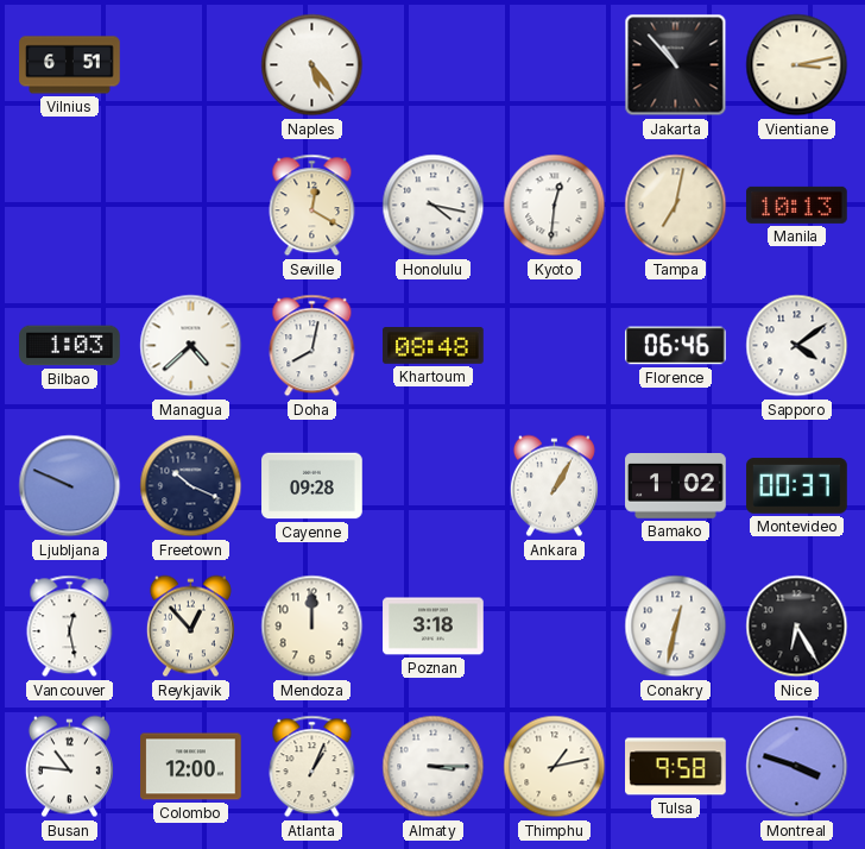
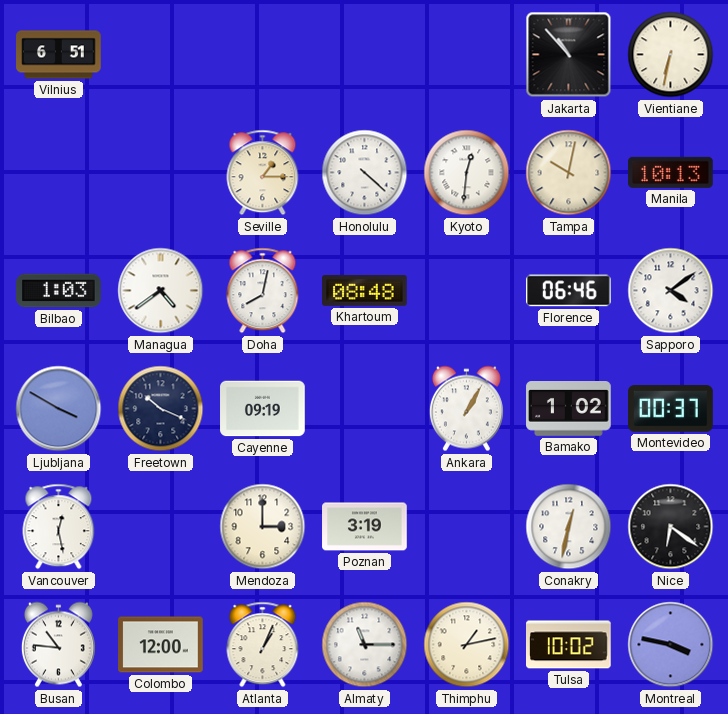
Naples: 5:24 -> none (312, 65)
Vientiane: 3:13 -> 6:32 (671, 55)
Seville: 12:20 -> 1:15 (263, 173)
Honolulu: 4:17 -> 4:22 (365, 173)
Tampa: 7:02 -> 10:02 (569, 173)
Managua: 4:38 -> 4:39 (161, 291)
Ljubljana: 9:49 -> 3:50 (59, 409)
Cayenne: 09:28 -> 09:19 (263, 409)
Reykjavik: 12:53 -> none (190, 627)
Mendoza: 12:00 -> 3:00 (263, 527)
Poznan: 3:18 -> 3:19 (365, 527)
Nice: 6:25 -> 6:21 (671, 527)
Almaty: 3:15 -> 11:15 (365, 645)
Tulsa: 9:58 -> 10:02 (569, 645)
Montreal: 3:48 -> 3:47 (671, 645)
